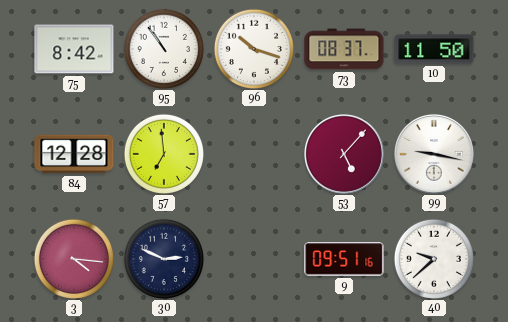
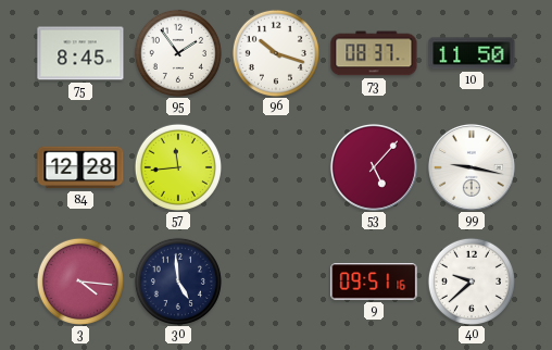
75: 8:42 -> 8:45 (80, 53)
95: 10:54 -> 1:54 (178, 53)
57: 6:59 -> 11:44 (178, 167)
30: 2:49 -> 4:59 (178, 282)
